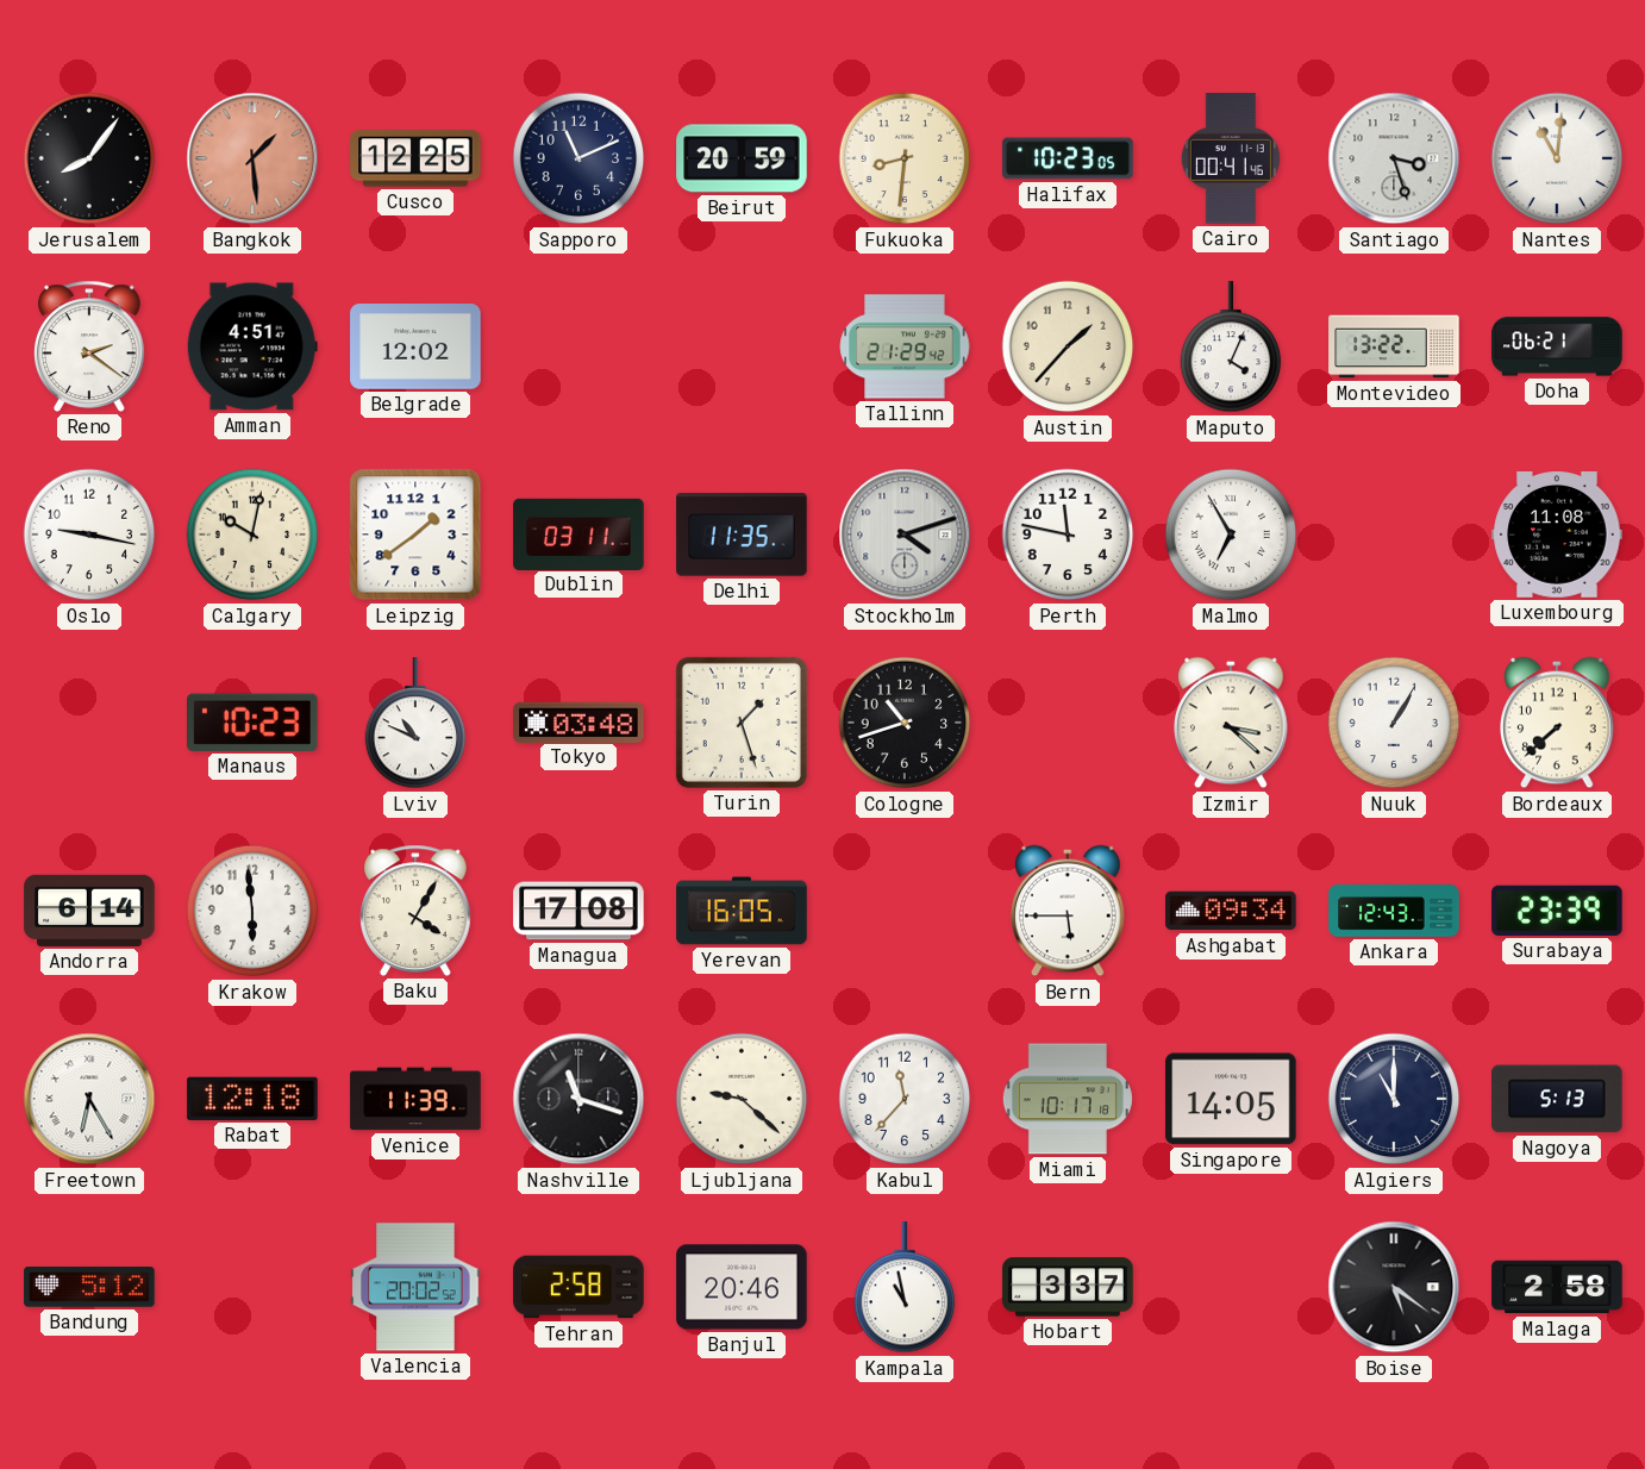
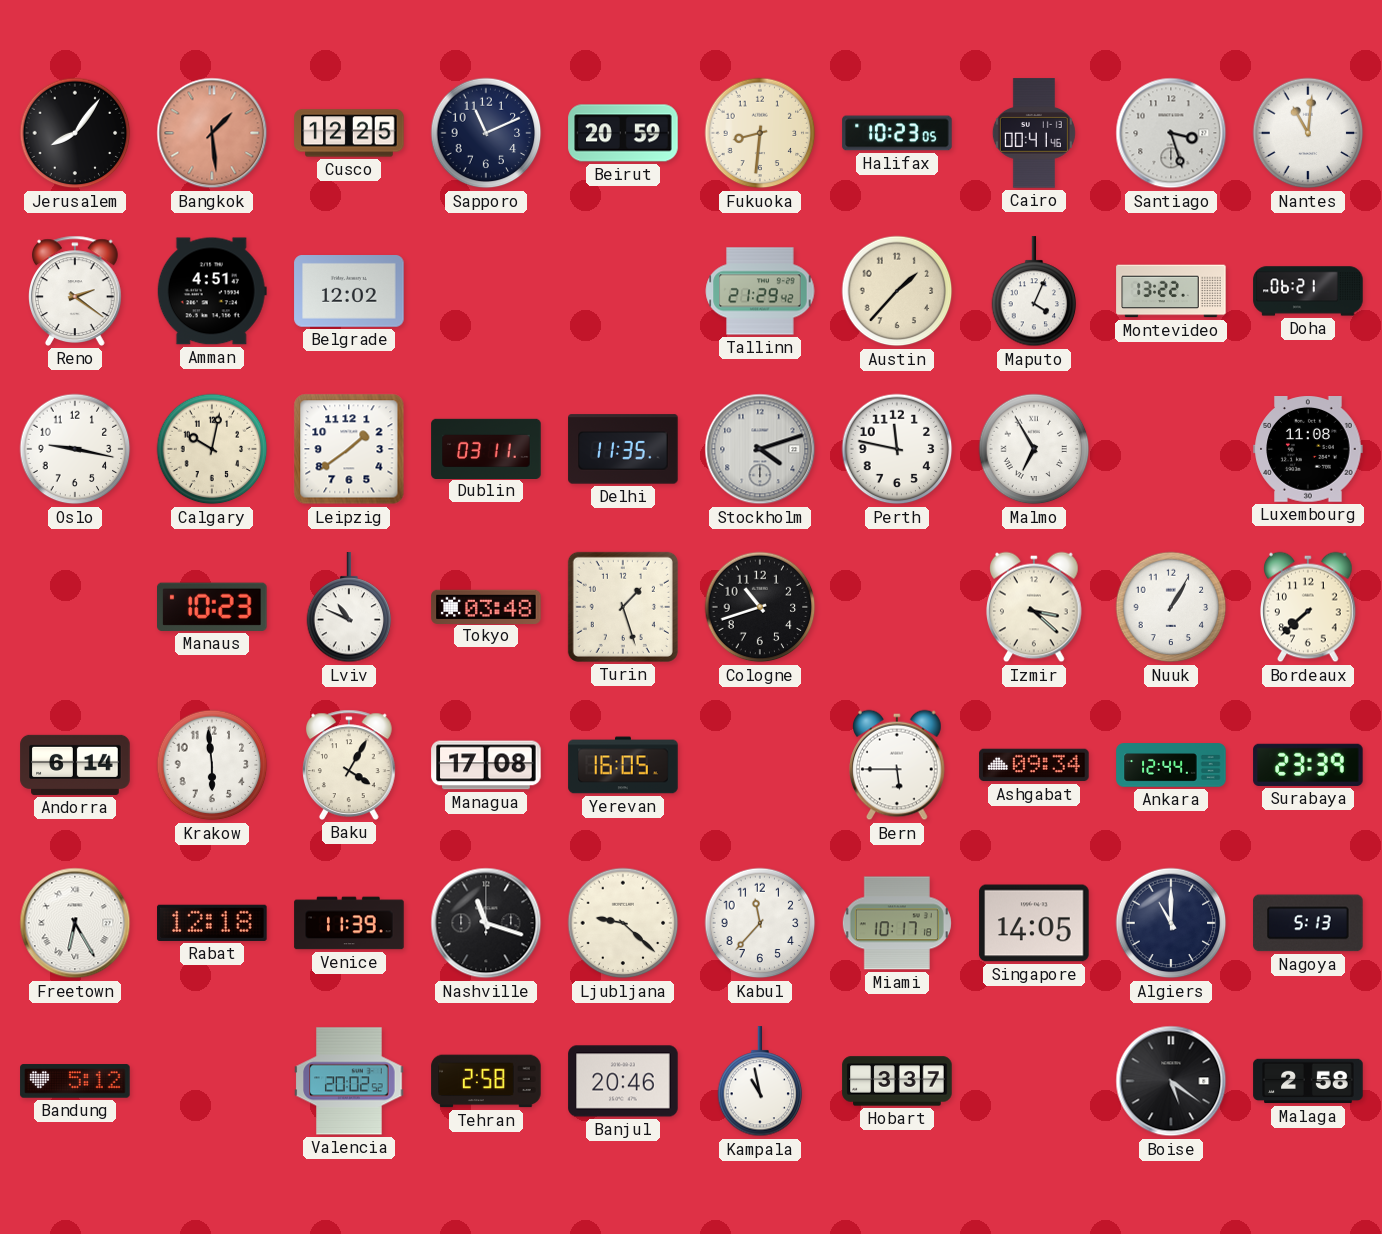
Ankara: 12:43 -> 12:44 (1171, 765)
